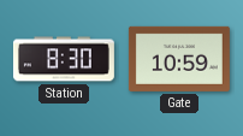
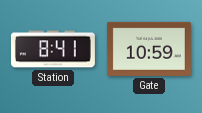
Station: 8:30 -> 8:41 (53, 49)
